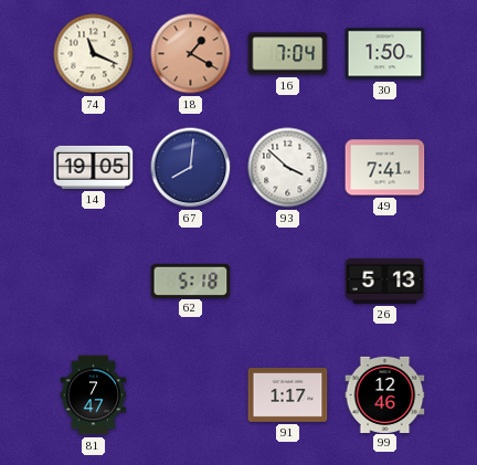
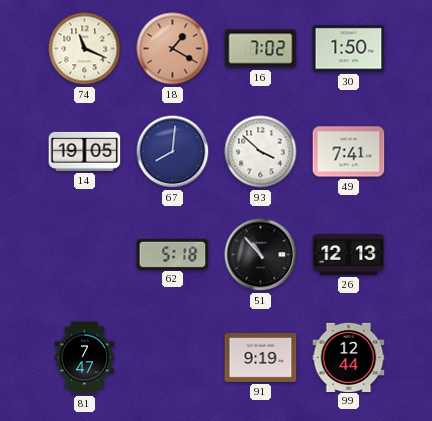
16: 7:04 -> 7:02 (261, 49)
51: none -> 10:53 (261, 255)
26: 5:13 -> 12:13 (349, 254)
91: 1:17 -> 9:19 (261, 357)
99: 12:46 -> 12:44 (349, 357)
